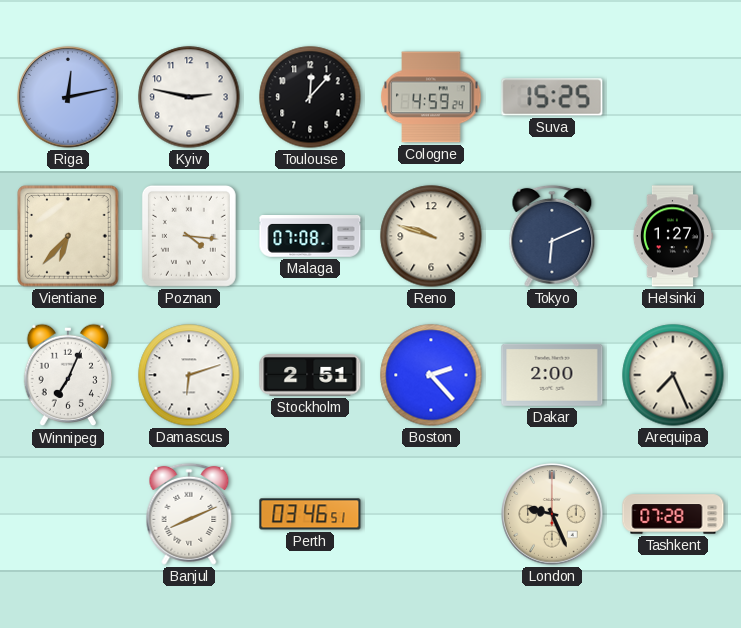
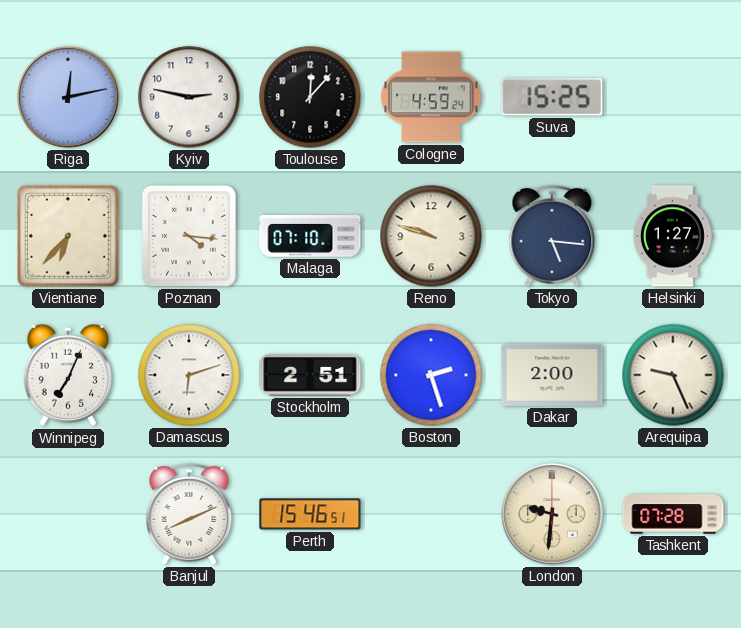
Malaga: 07:08 -> 07:10 (310, 237)
Tokyo: 6:11 -> 5:16 (552, 236)
Boston: 2:23 -> 2:27 (431, 375)
Arequipa: 7:26 -> 9:26 (673, 375)
Perth: 03:46 -> 15:46 (310, 514)
London: 9:26 -> 9:31 (552, 514)
